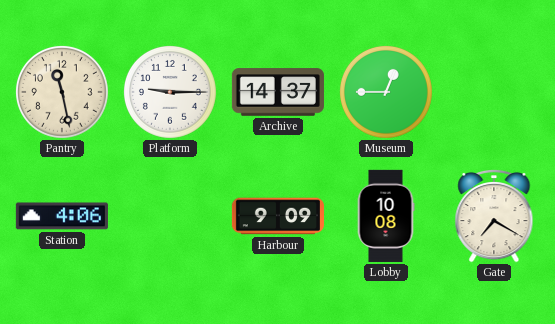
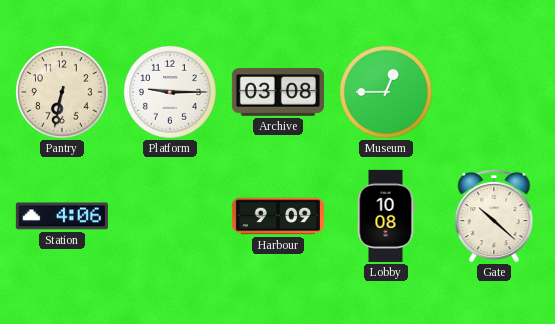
Pantry: 11:28 -> 6:32 (62, 92)
Archive: 14:37 -> 03:08 (278, 92)
Gate: 7:20 -> 10:22 (494, 216)
